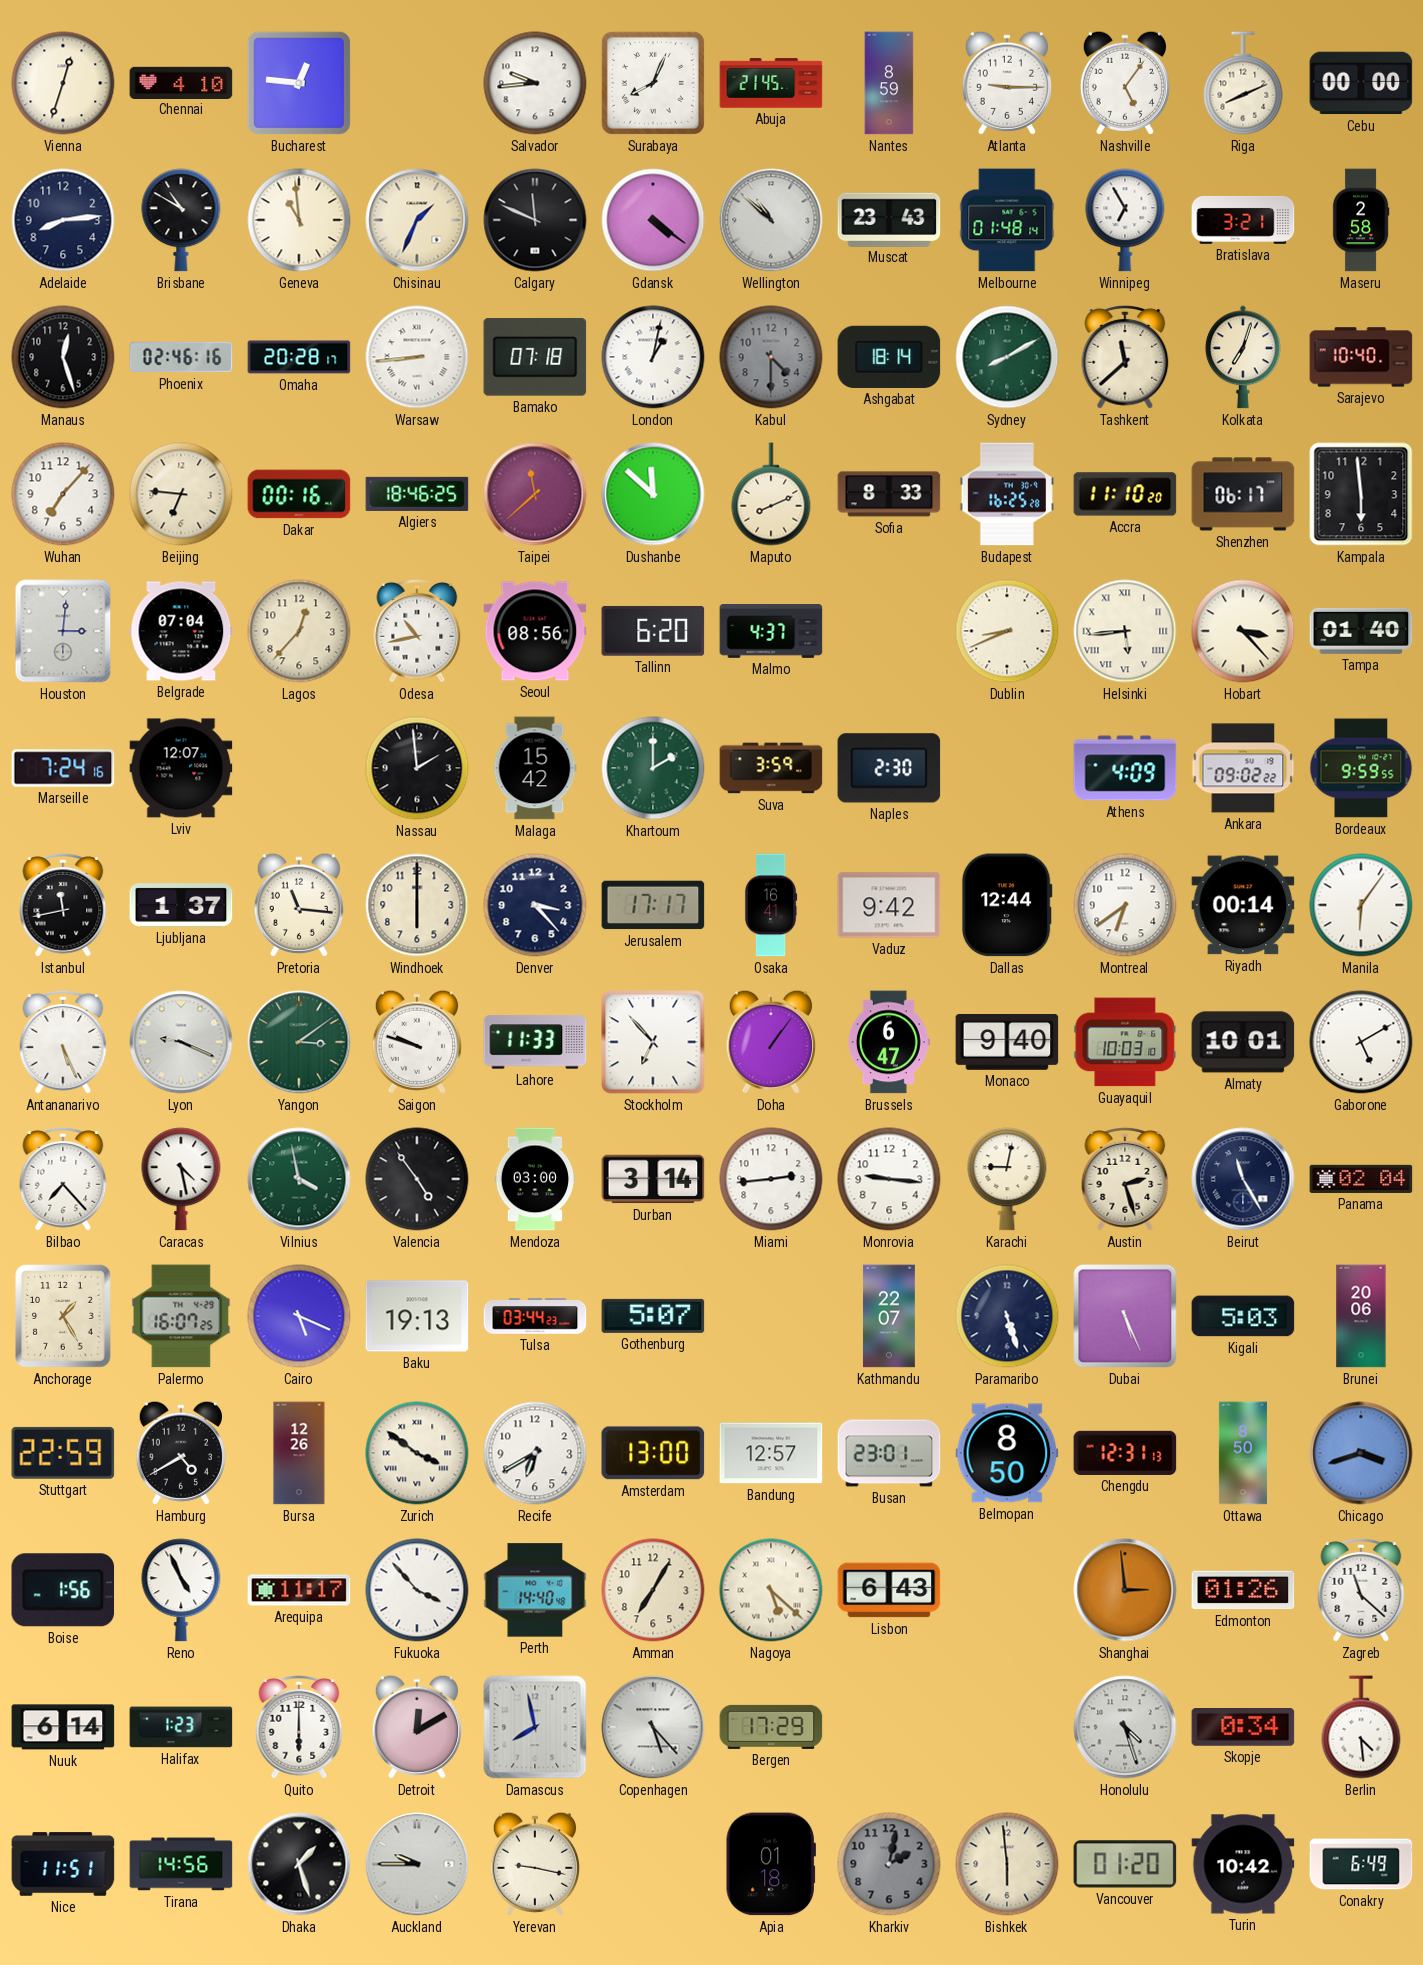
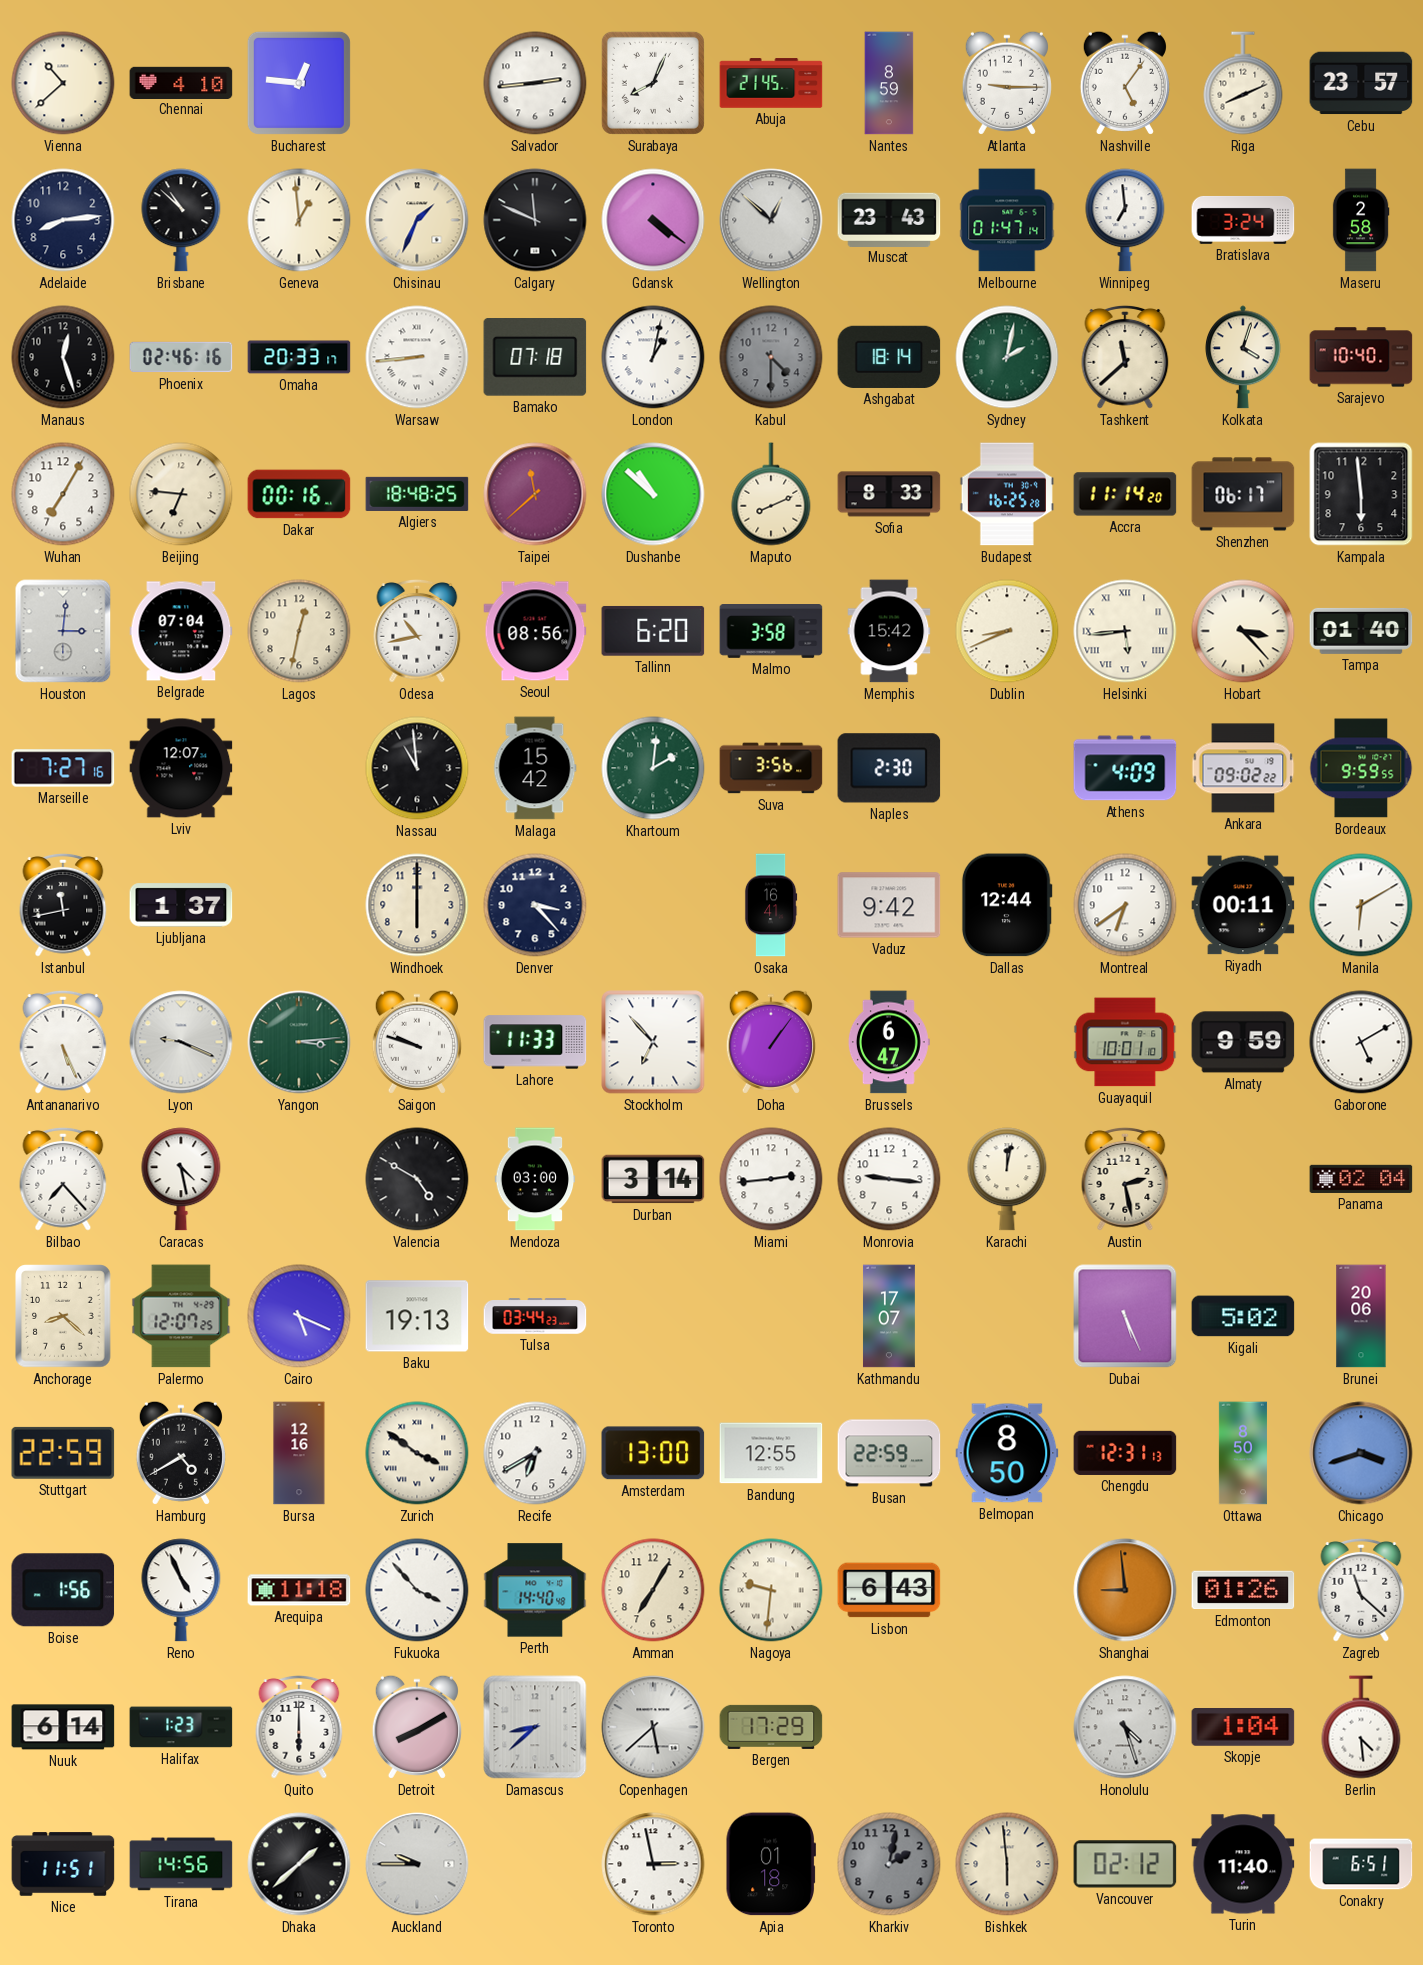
Vienna: 12:33 -> 10:38 (63, 83)
Salvador: 9:44 -> 2:44 (535, 83)
Cebu: 00:00 -> 23:57 (1361, 83)
Brisbane: 10:50 -> 10:52 (181, 220)
Geneva: 10:59 -> 12:59 (299, 220)
Wellington: 10:52 -> 12:52 (771, 220)
Melbourne: 01:48 -> 01:47 (1007, 220)
Winnipeg: 6:55 -> 6:59 (1125, 220)
Bratislava: 3:21 -> 3:24 (1243, 220)
Omaha: 20:28 -> 20:33 (299, 357)
Sydney: 8:10 -> 2:02 (1007, 357)
Kolkata: 7:03 -> 4:03 (1244, 357)
Wuhan: 7:07 -> 7:05 (63, 494)
Algiers: 18:46 -> 18:48 (417, 494)
Dushanbe: 11:52 -> 10:52 (653, 494)
Accra: 11:10 -> 11:14 (1125, 494)
Lagos: 12:37 -> 12:32 (299, 631)
Malmo: 4:37 -> 3:58 (771, 632)
Memphis: none -> 15:42 (889, 631)
Marseille: 7:24 -> 7:27 (63, 768)
Nassau: 1:59 -> 10:59 (417, 768)
Khartoum: 2:00 -> 2:01 (653, 768)
Suva: 3:59 -> 3:56 (771, 768)
Pretoria: 11:16 -> none (299, 905)
Jerusalem: 17:17 -> none (653, 905)
Riyadh: 00:14 -> 00:11 (1243, 905)
Manila: 6:06 -> 6:10 (1361, 905)
Yangon: 3:09 -> 3:14 (299, 1042)
Monaco: 9:40 -> none (1007, 1043)
Guayaquil: 10:03 -> 10:01 (1125, 1042)
Almaty: 10:01 -> 9:59 (1243, 1042)
Vilnius: 3:58 -> none (299, 1179)
Valencia: 4:54 -> 4:50 (417, 1179)
Karachi: 9:02 -> 12:02 (1007, 1179)
Austin: 2:27 -> 2:28 (1125, 1179)
Beirut: 11:25 -> none (1243, 1179)
Anchorage: 1:25 -> 8:22 (63, 1316)
Palermo: 16:07 -> 12:07 (181, 1316)
Gothenburg: 5:07 -> none (653, 1316)
Kathmandu: 22:07 -> 17:07 (889, 1316)
Paramaribo: 5:27 -> none (1007, 1316)
Kigali: 5:03 -> 5:02 (1243, 1316)
Bursa: 12:26 -> 12:16 (299, 1453)
Bandung: 12:57 -> 12:55 (771, 1453)
Busan: 23:01 -> 22:59 (889, 1453)
Arequipa: 11:17 -> 11:18 (299, 1590)
Nagoya: 5:22 -> 9:31 (771, 1590)
Shanghai: 2:59 -> 8:59 (1125, 1590)
Detroit: 12:10 -> 8:10 (417, 1727)
Damascus: 7:58 -> 8:38 (535, 1727)
Copenhagen: 5:23 -> 5:38 (653, 1727)
Skopje: 0:34 -> 1:04 (1243, 1728)
Dhaka: 1:27 -> 1:38 (299, 1864)
Yerevan: 9:17 -> none (535, 1864)
Toronto: none -> 2:58 (653, 1864)
Vancouver: 01:20 -> 02:12 (1125, 1864)
Turin: 10:42 -> 11:40 (1243, 1864)
Conakry: 6:49 -> 6:51 (1361, 1864)
